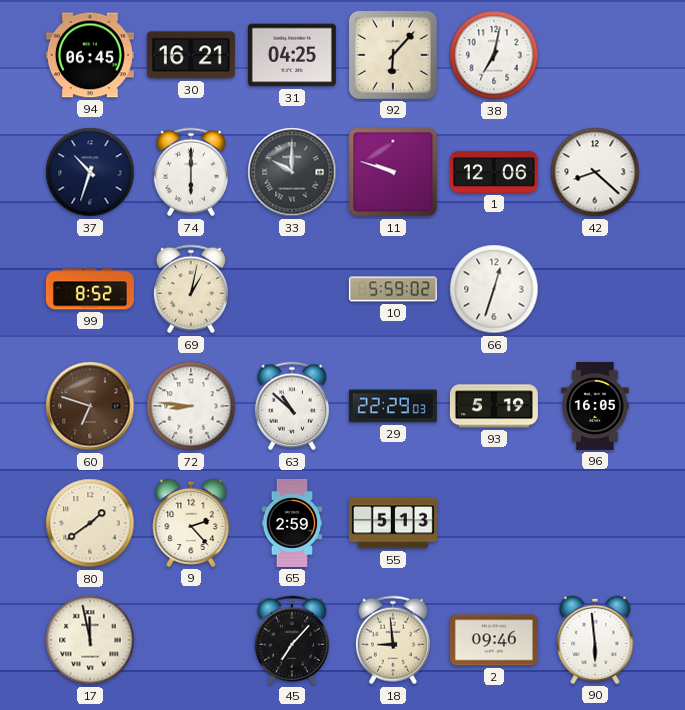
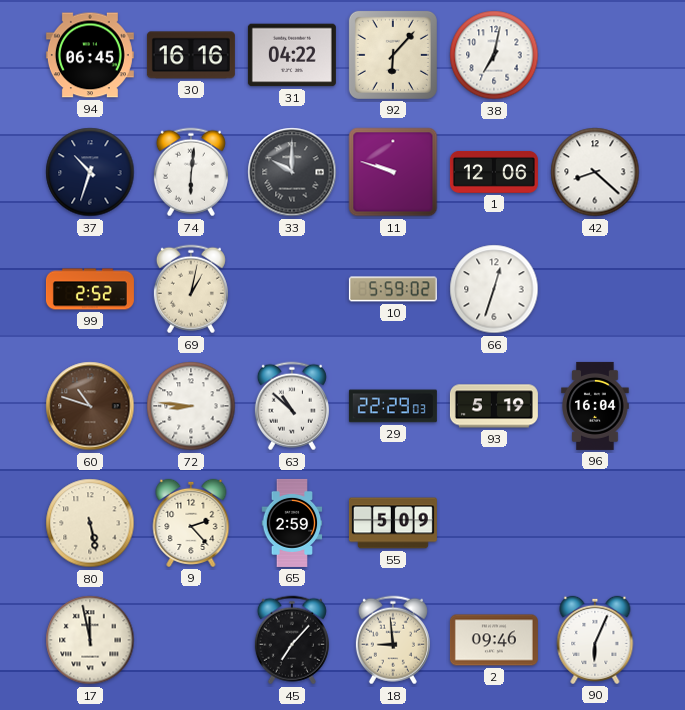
30: 16:21 -> 16:16 (191, 55)
31: 04:25 -> 04:22 (292, 55)
74: 6:00 -> 6:01 (191, 172)
99: 8:52 -> 2:52 (90, 289)
60: 6:48 -> 10:48 (90, 406)
96: 16:05 -> 16:04 (595, 406)
80: 1:39 -> 5:28 (90, 523)
55: 5:13 -> 5:09 (393, 523)
90: 5:59 -> 6:04 (595, 640)
